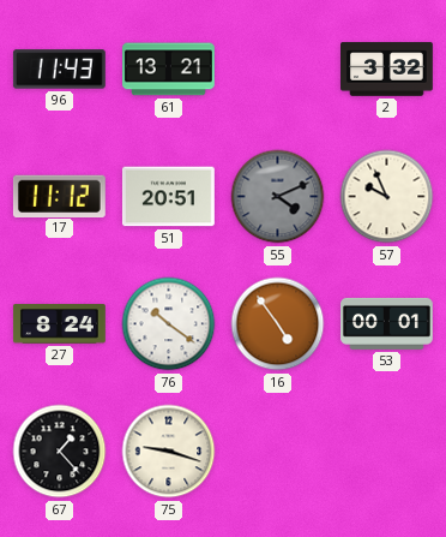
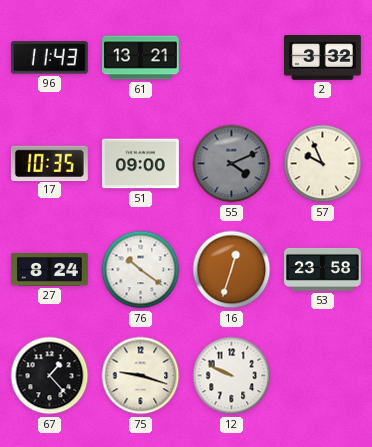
17: 11:12 -> 10:35 (49, 163)
51: 20:51 -> 09:00 (140, 164)
16: 4:54 -> 12:33 (232, 270)
53: 00:01 -> 23:58 (323, 269)
12: none -> 9:49 (232, 376)
